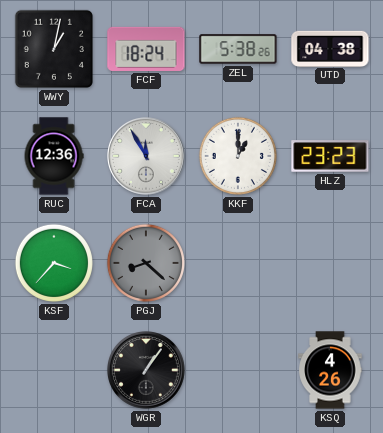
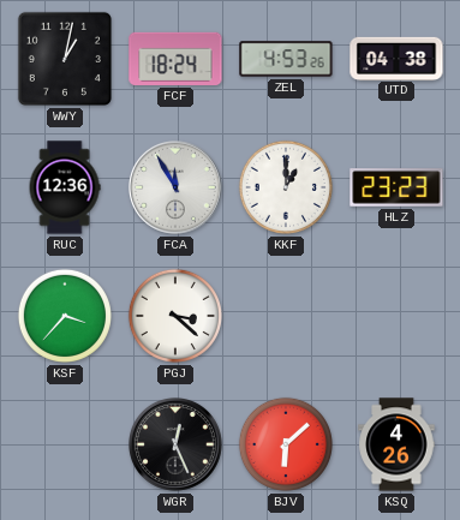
ZEL: 5:38 -> 4:53 (286, 59)
PGJ: 8:22 -> 3:22 (175, 316)
PGJ dial: grey -> white (175, 316)
WGR: 1:06 -> 12:26 (177, 446)
BJV: none -> 6:08 (286, 444)
